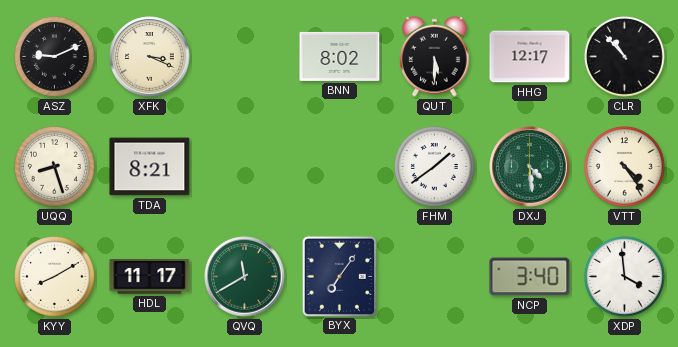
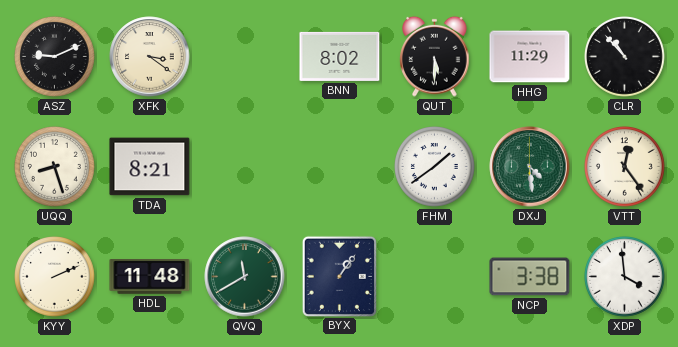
XFK: 3:19 -> 3:21 (150, 57)
HHG: 12:17 -> 11:29 (530, 57)
VTT: 4:24 -> 12:24 (625, 167)
KYY: 8:10 -> 2:11 (55, 277)
HDL: 11:17 -> 11:48 (150, 277)
BYX: 7:06 -> 1:06 (339, 276)
NCP: 3:40 -> 3:38 (530, 277)
